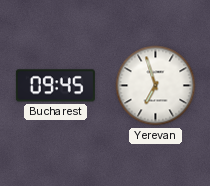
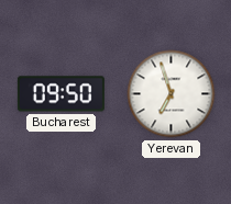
Bucharest: 09:45 -> 09:50 (61, 94)
